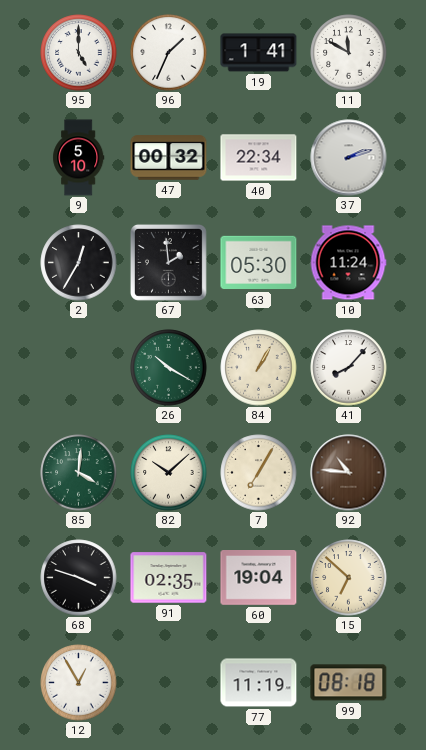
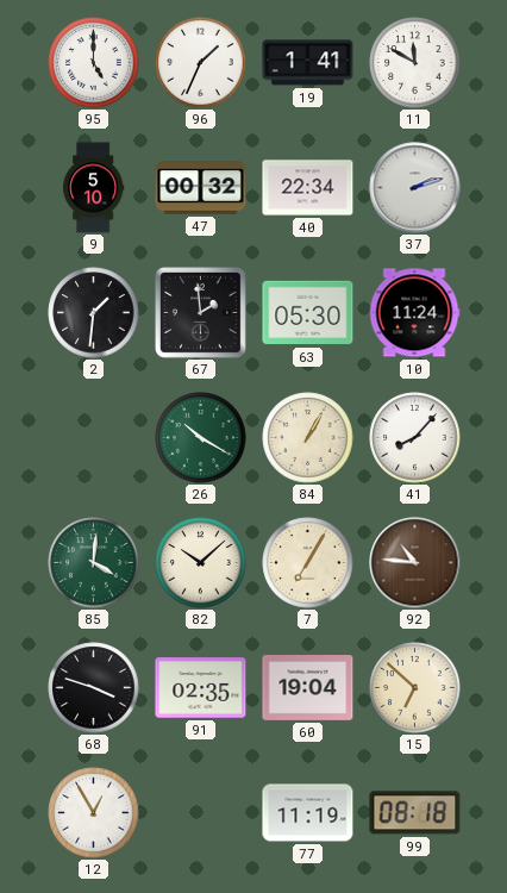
2: 12:35 -> 1:31 (94, 313)
